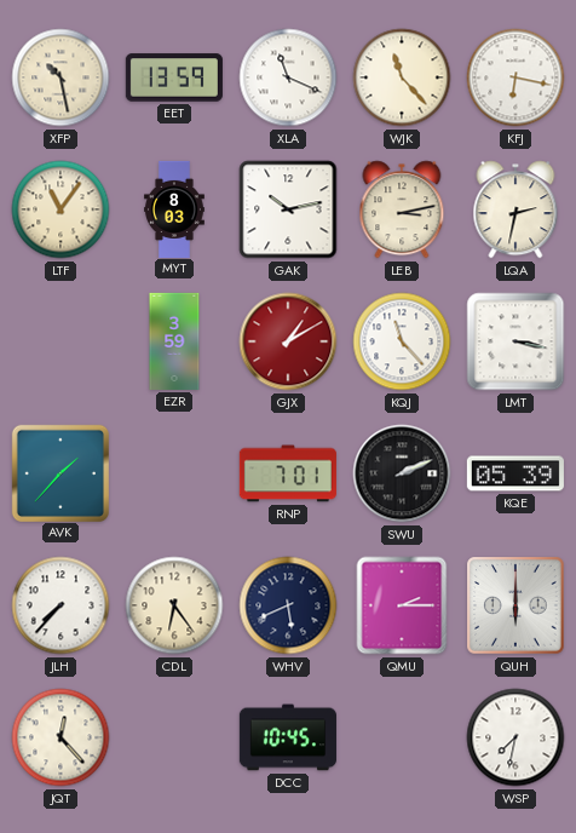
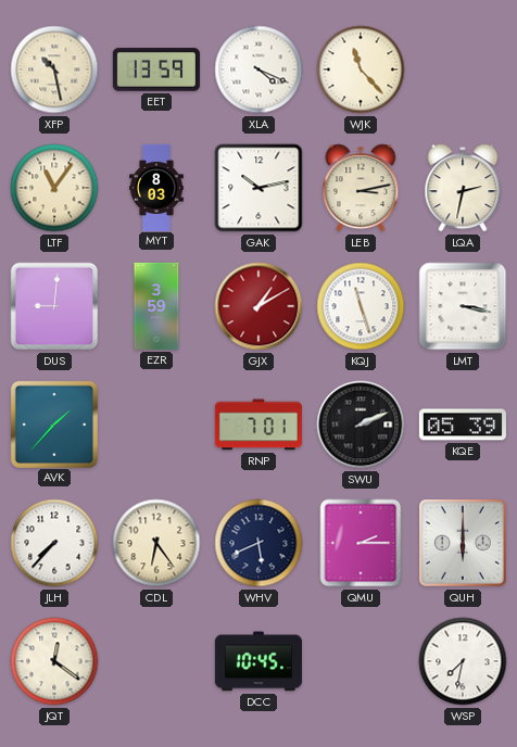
XLA: 11:19 -> 4:19 (258, 69)
KFJ: 6:17 -> none (515, 77)
DUS: none -> 9:01 (54, 306)
KQJ: 11:23 -> 11:27 (361, 306)
JQT: 12:23 -> 12:21 (54, 661)
